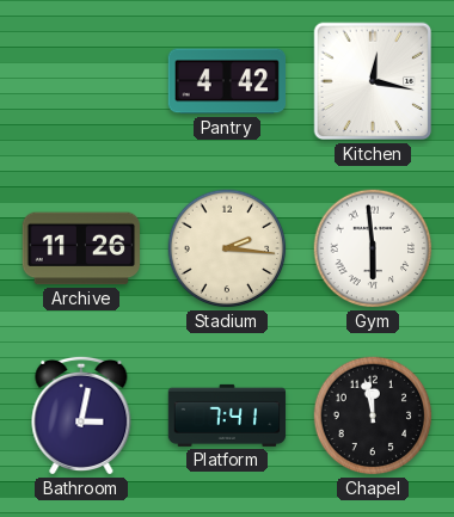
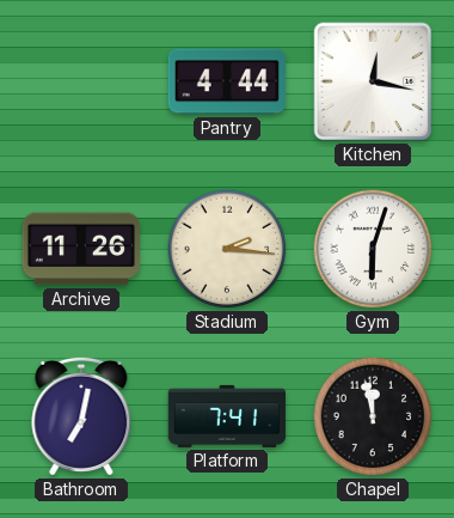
Pantry: 4:42 -> 4:44 (226, 81)
Gym: 5:59 -> 6:03 (373, 249)
Bathroom: 3:02 -> 7:02 (81, 416)
